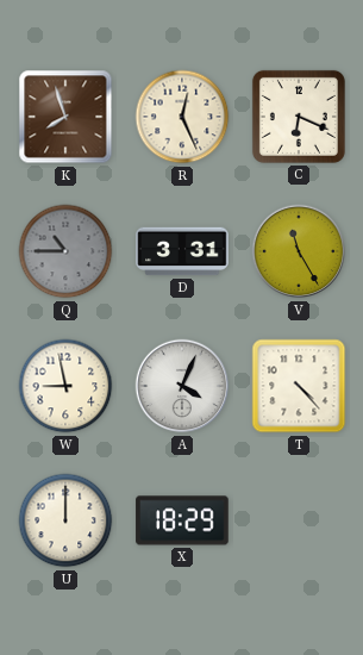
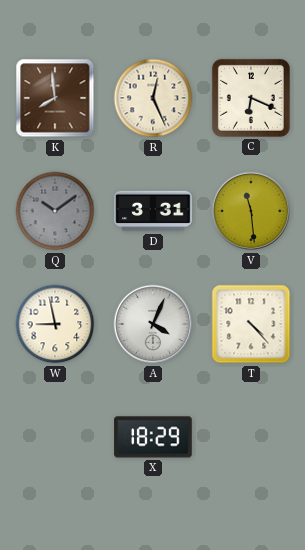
K: 7:57 -> 7:59 (55, 98)
Q: 10:45 -> 10:09 (55, 211)
V: 11:25 -> 11:29 (251, 211)
U: 12:00 -> none (65, 520)
